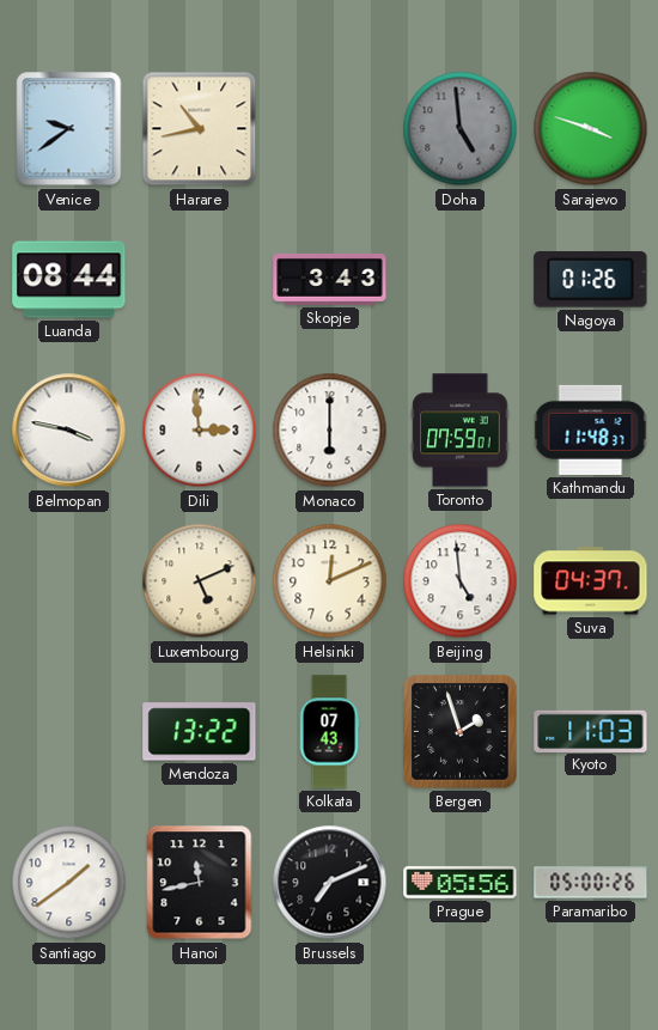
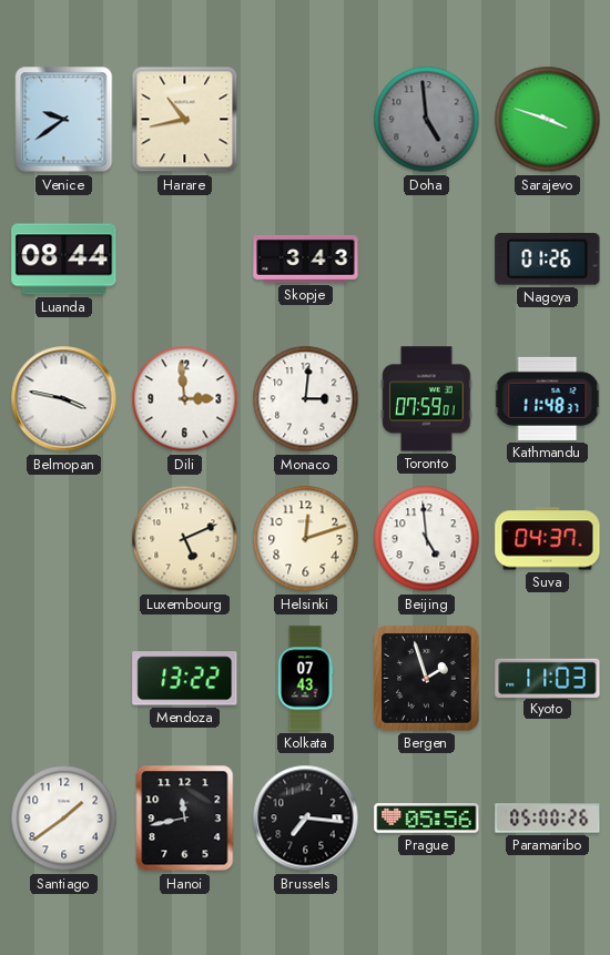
Monaco: 6:00 -> 3:01 (306, 399)
Helsinki: 12:11 -> 12:12 (306, 539)
Brussels: 7:11 -> 7:16 (306, 819)
